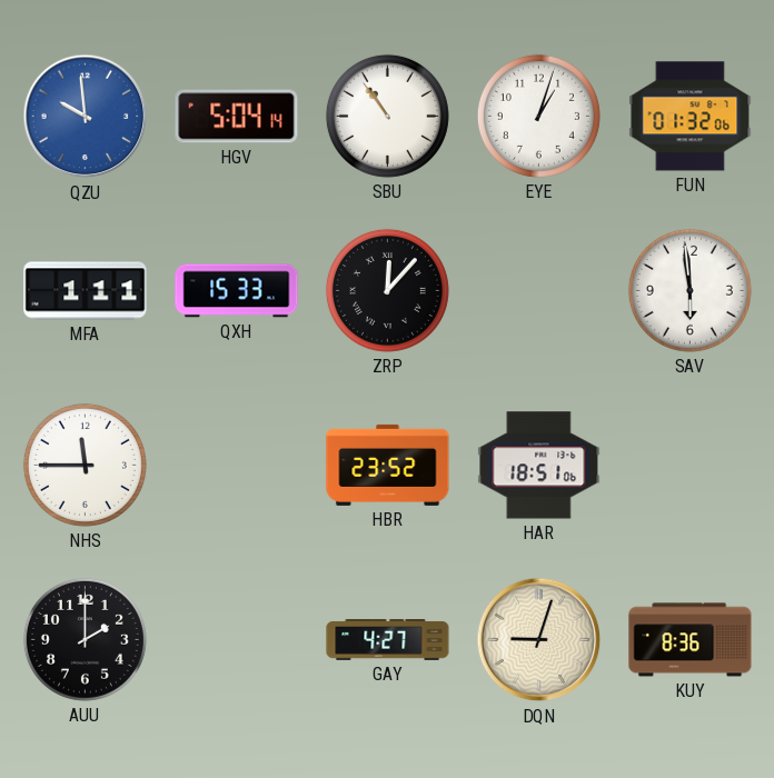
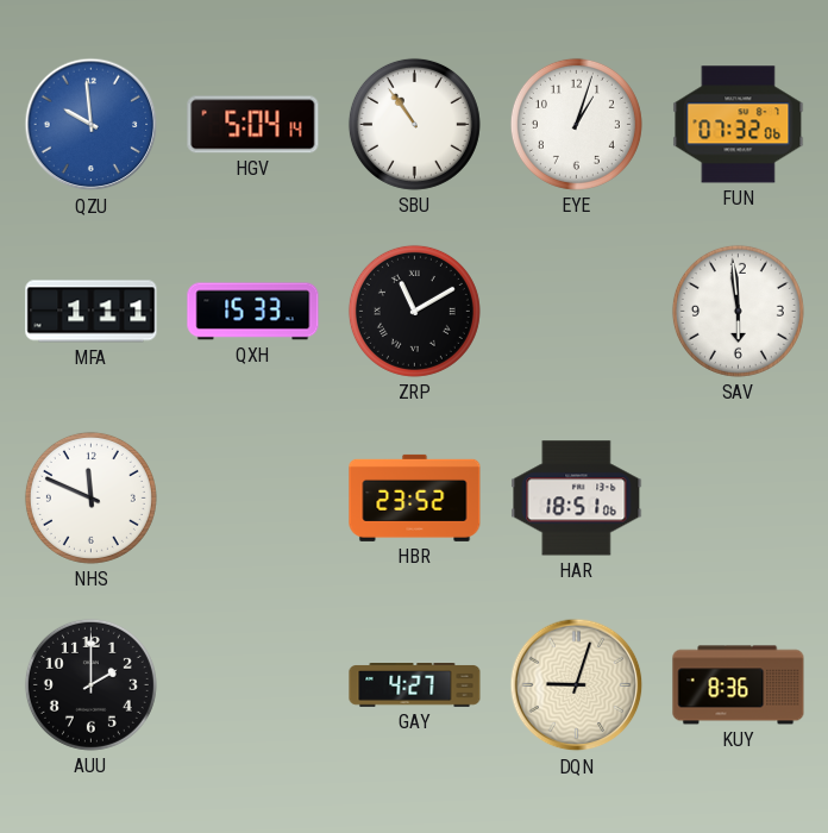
FUN: 01:32 -> 07:32 (739, 125)
ZRP: 12:07 -> 11:10 (414, 311)
NHS: 11:45 -> 11:49 (90, 497)
